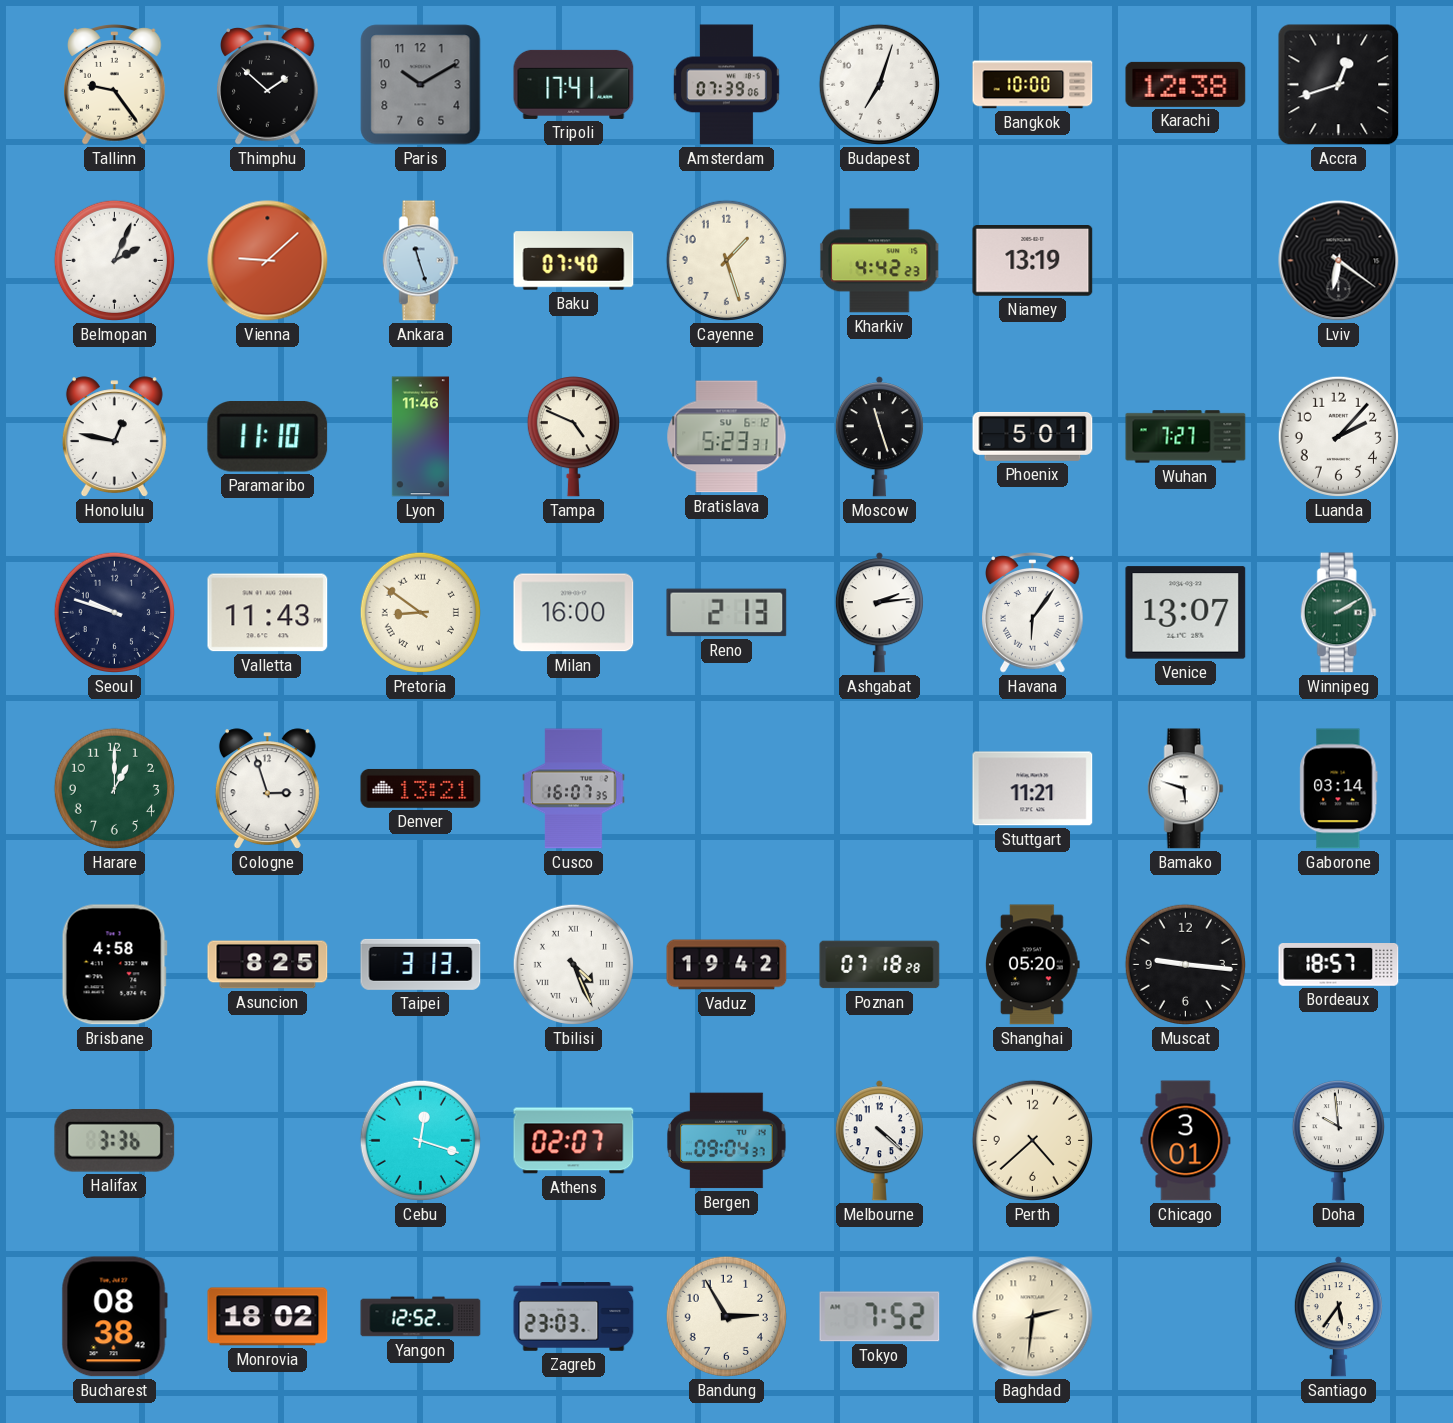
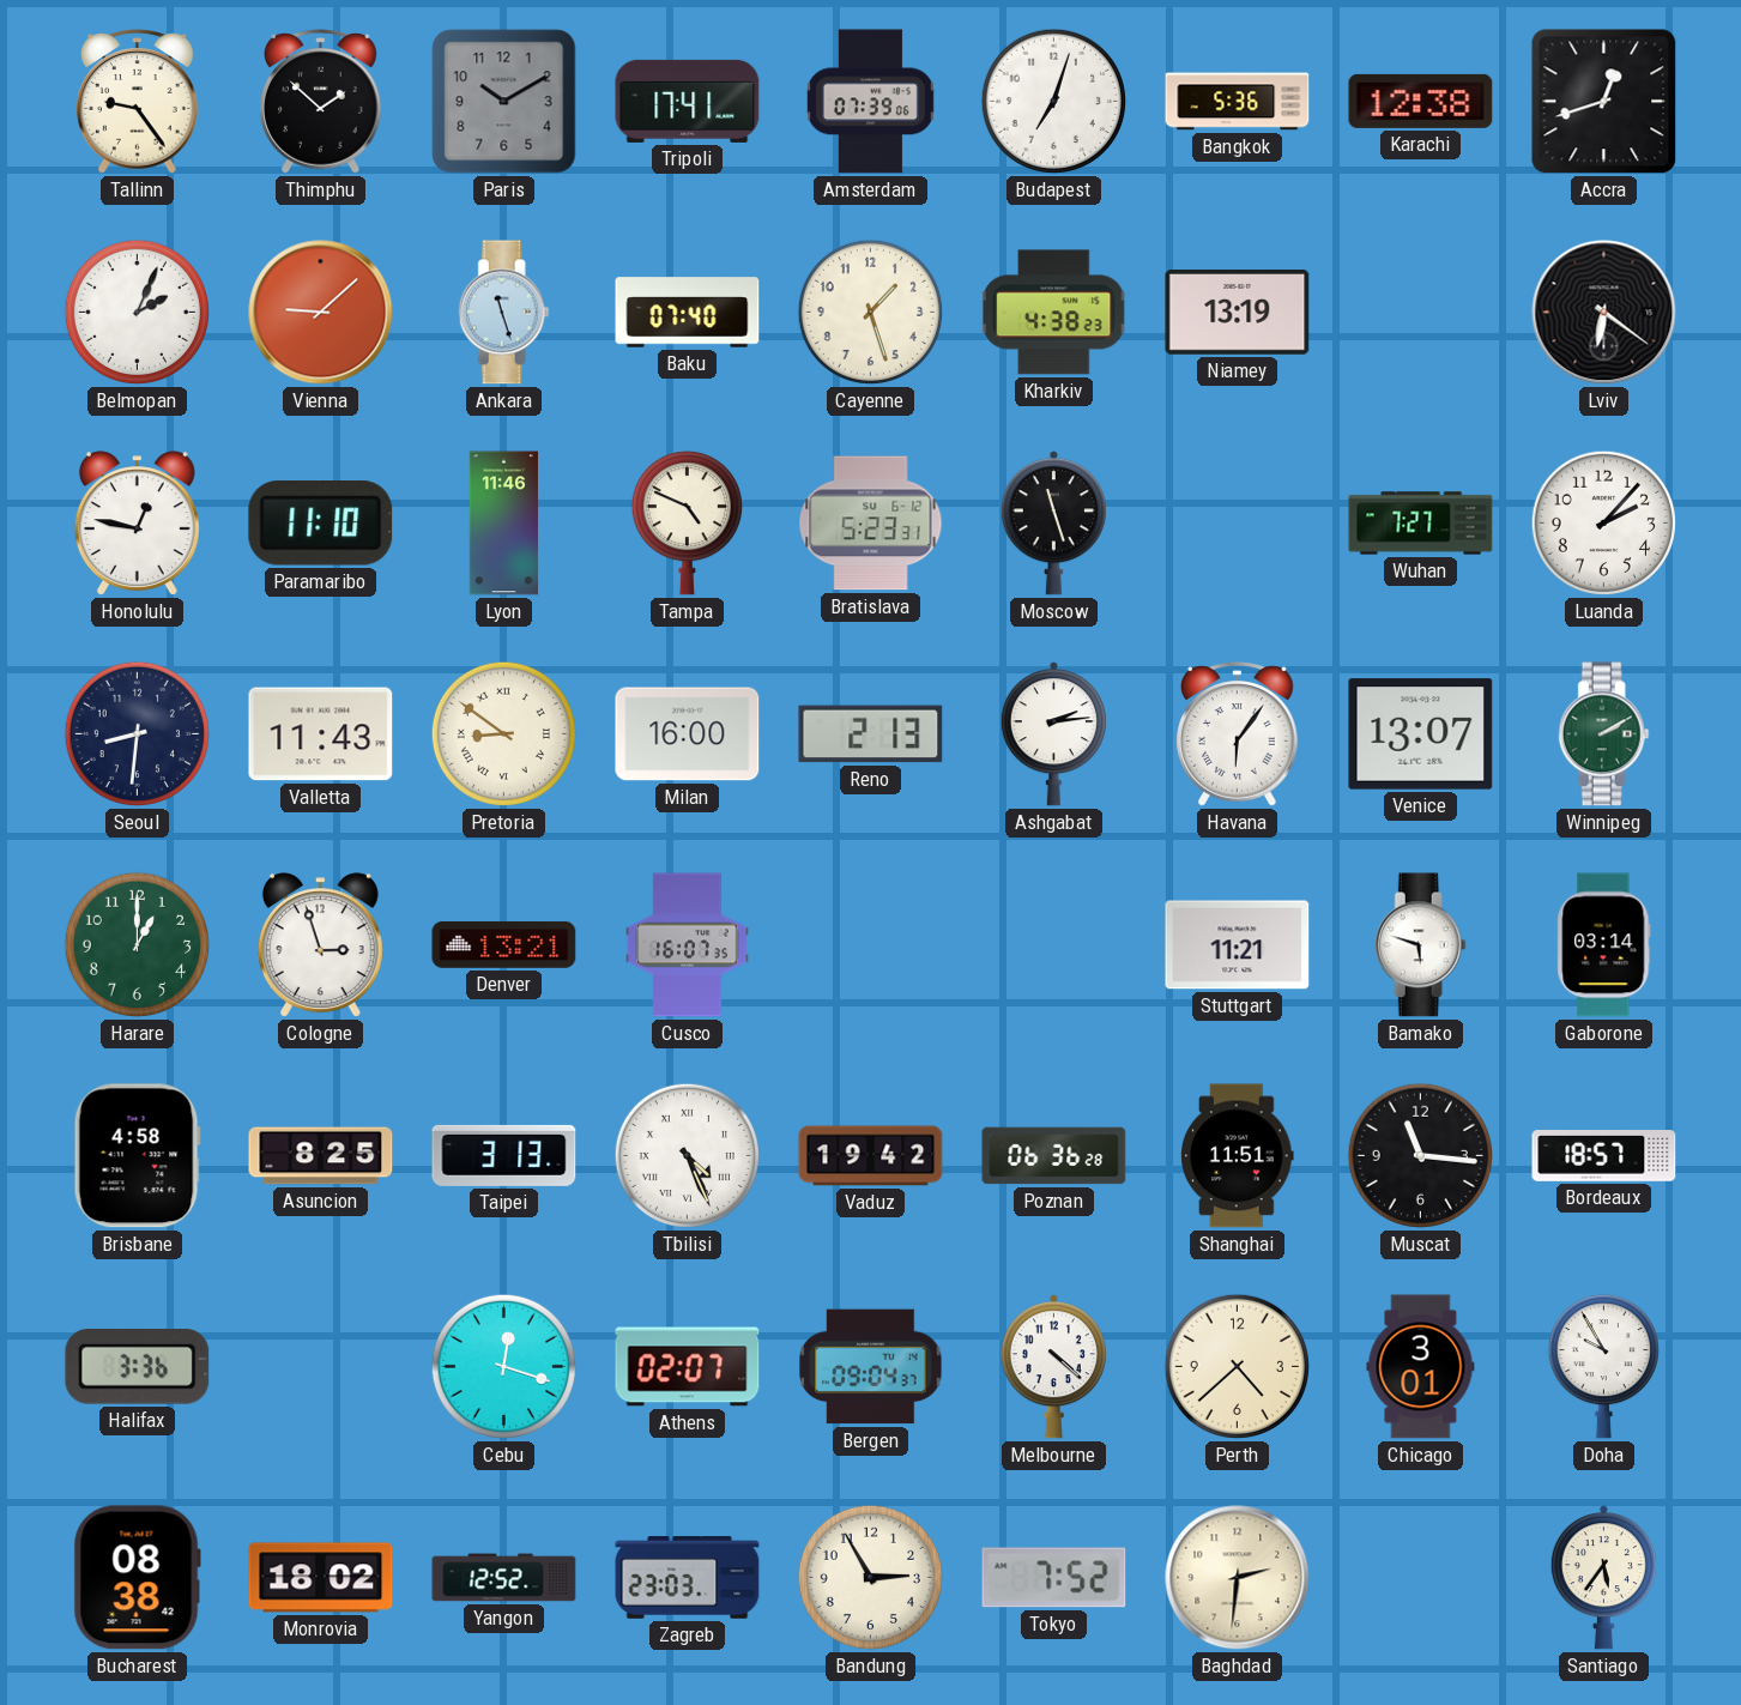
Bangkok: 10:00 -> 5:36 (1238, 102)
Kharkiv: 4:42 -> 4:38 (1053, 313)
Phoenix: 5:01 -> none (1033, 436)
Seoul: 9:48 -> 8:31 (137, 733)
Poznan: 07:18 -> 06:36 (1054, 1156)
Shanghai: 05:20 -> 11:51 (1238, 1156)
Muscat: 9:16 -> 11:16 (1420, 1155)
Doha: 9:59 -> 9:55 (1603, 1367)
